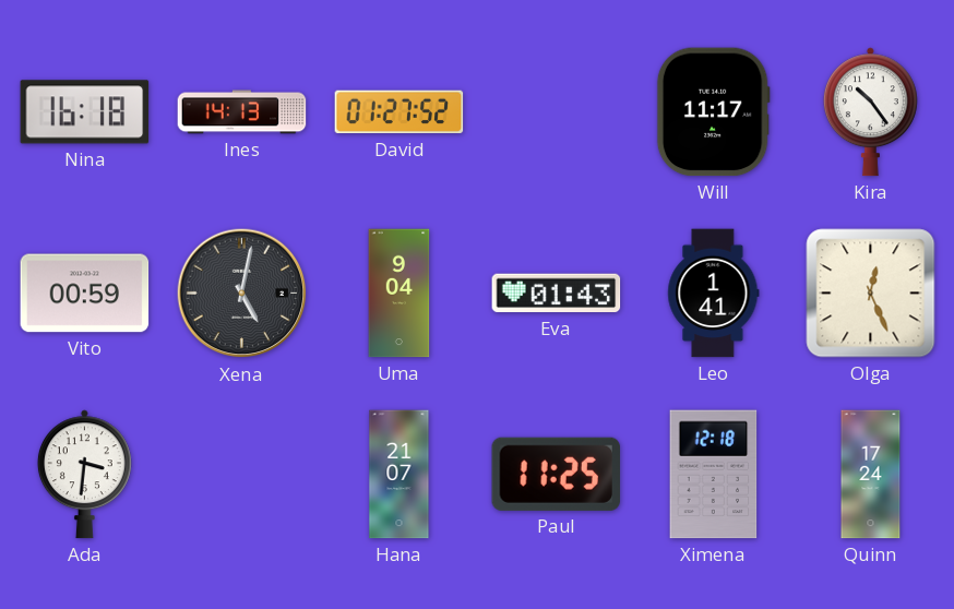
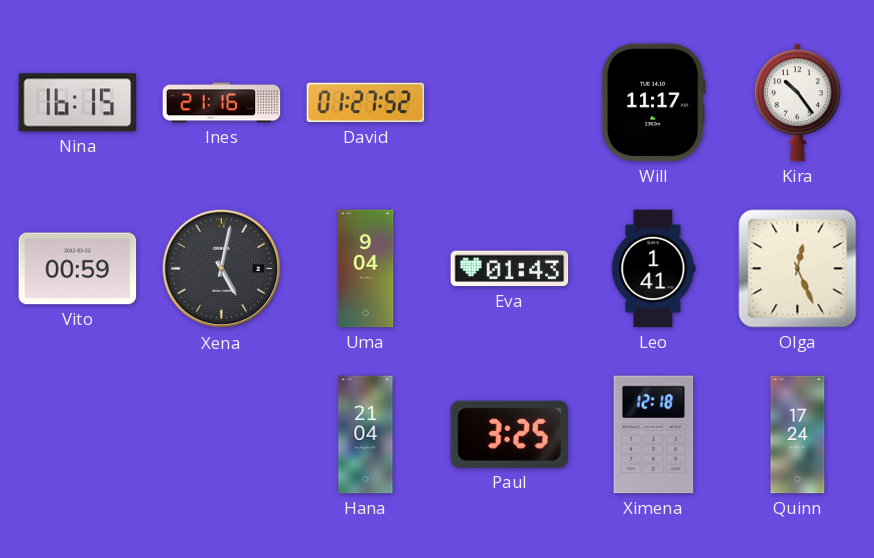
Nina: 16:18 -> 16:15 (78, 103)
Ines: 14:13 -> 21:16 (222, 103)
Ada: 3:31 -> none (84, 475)
Hana: 21:07 -> 21:04 (366, 435)
Paul: 11:25 -> 3:25 (509, 434)
